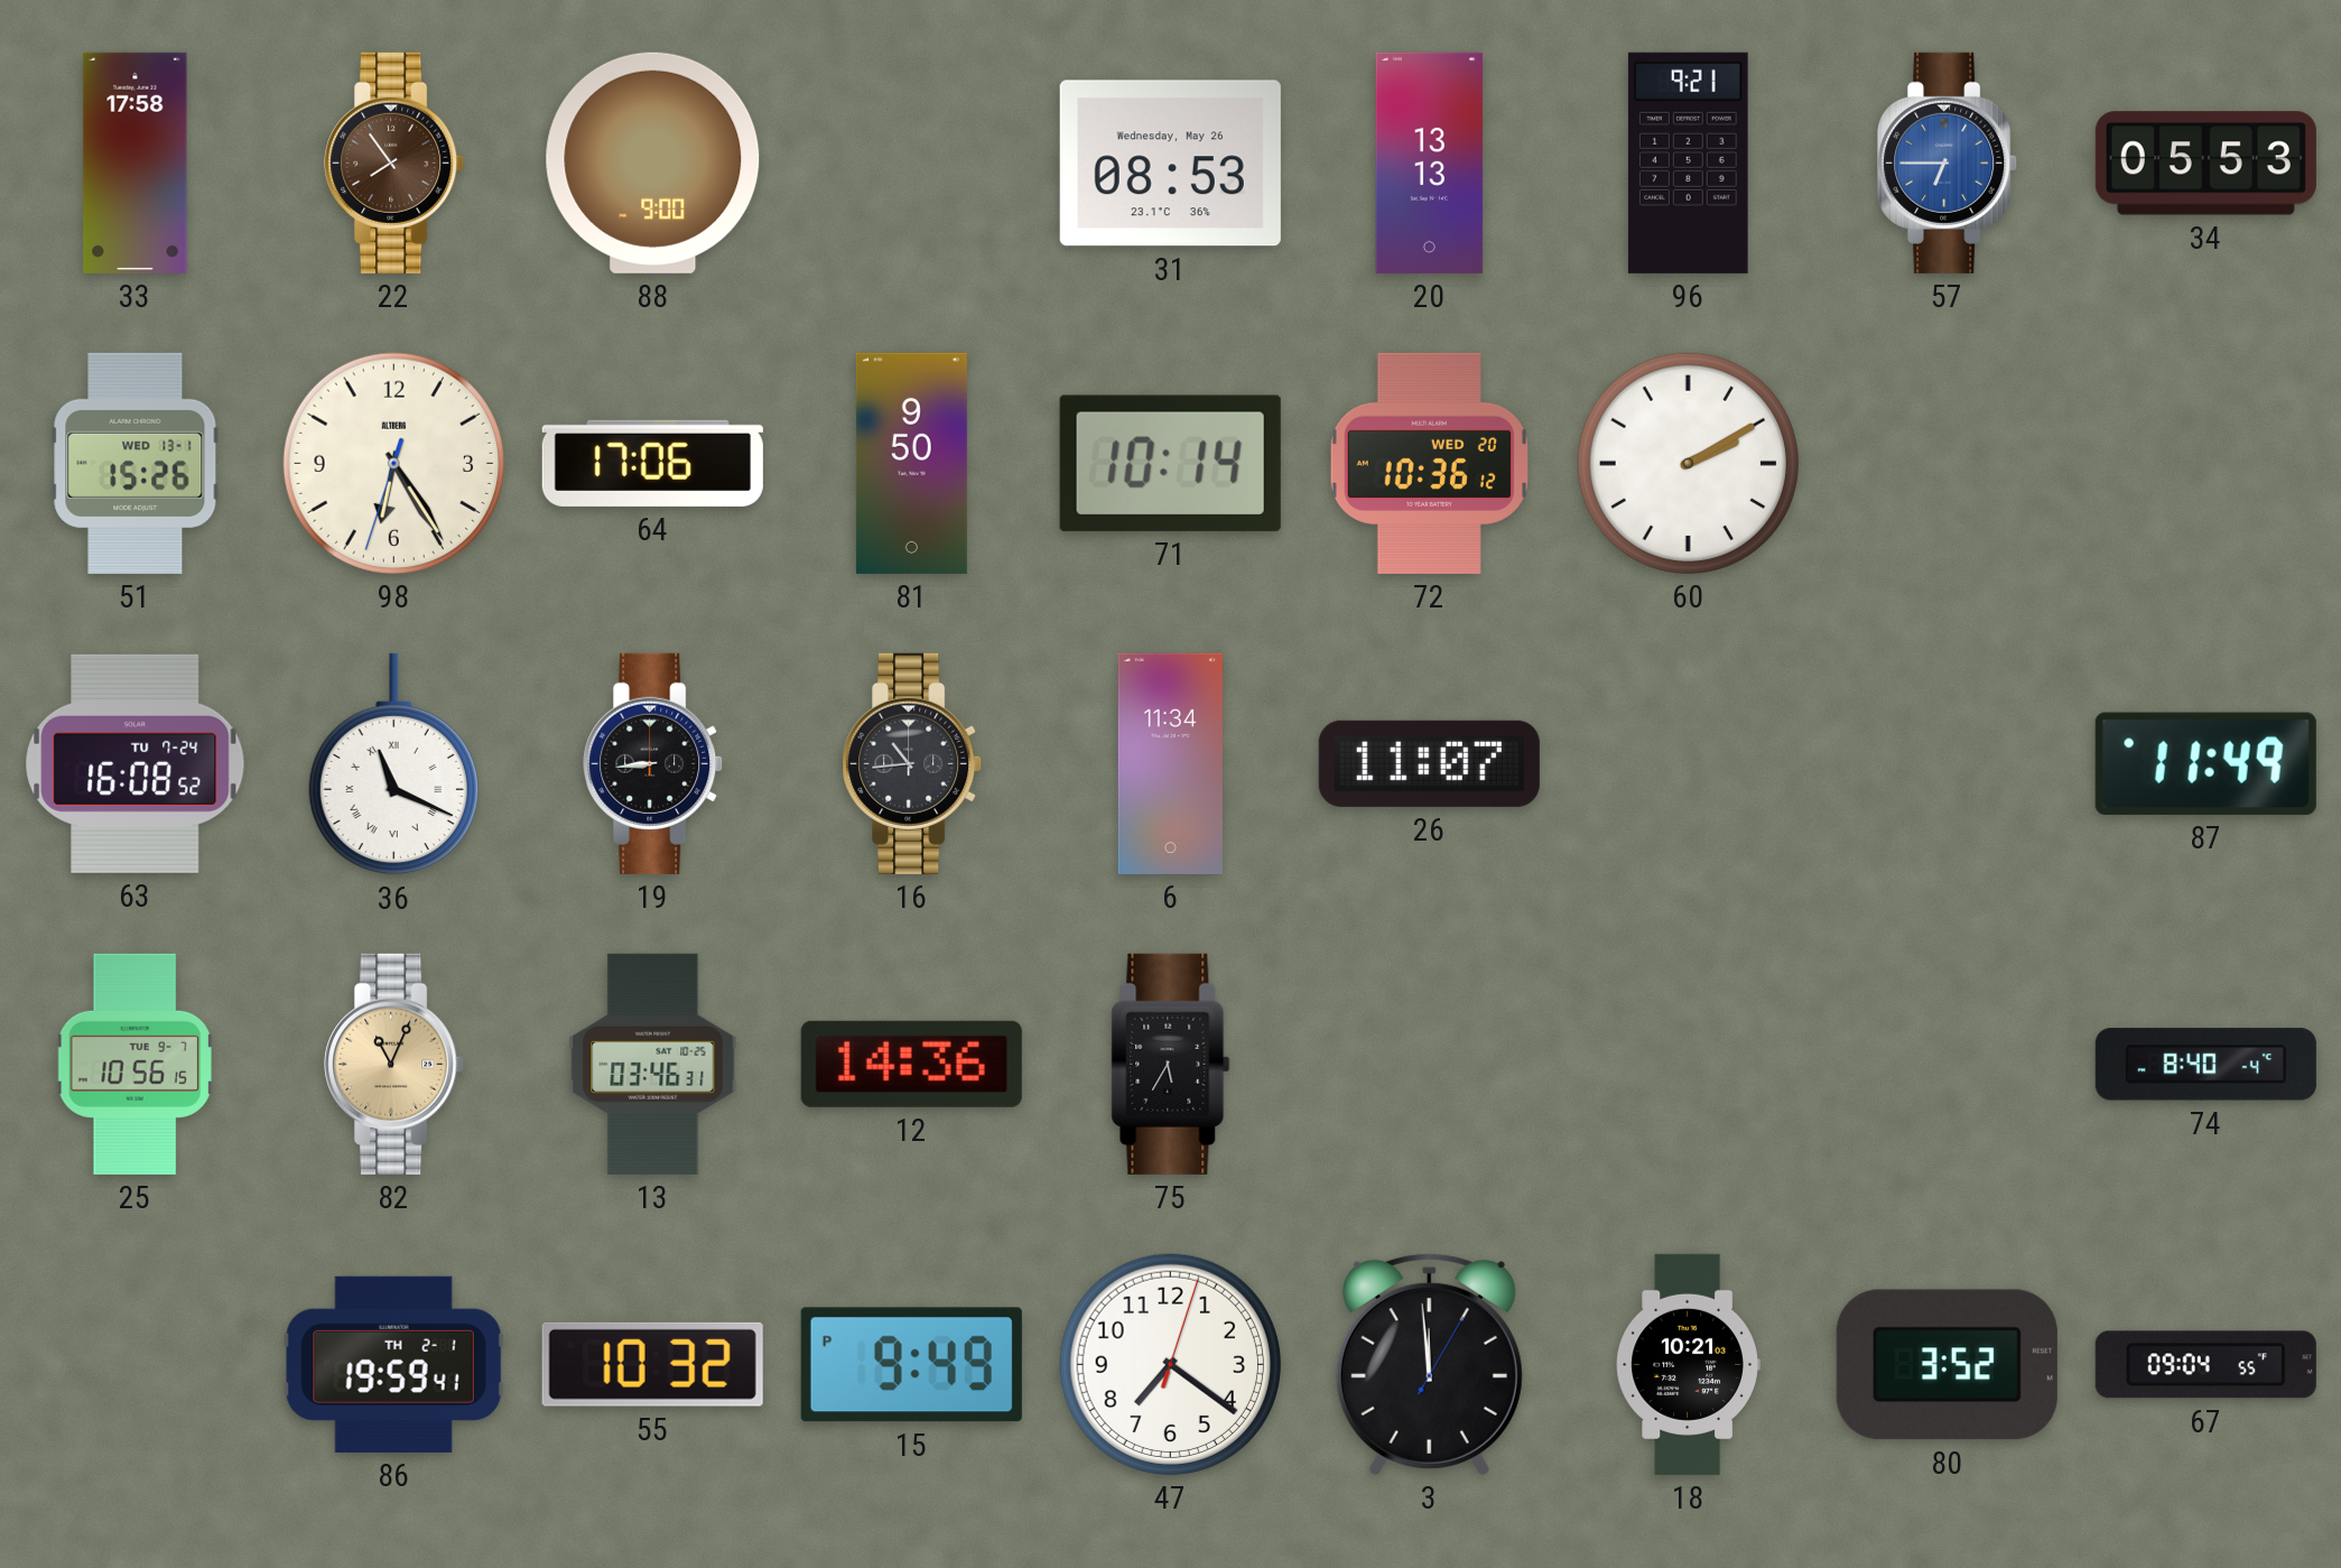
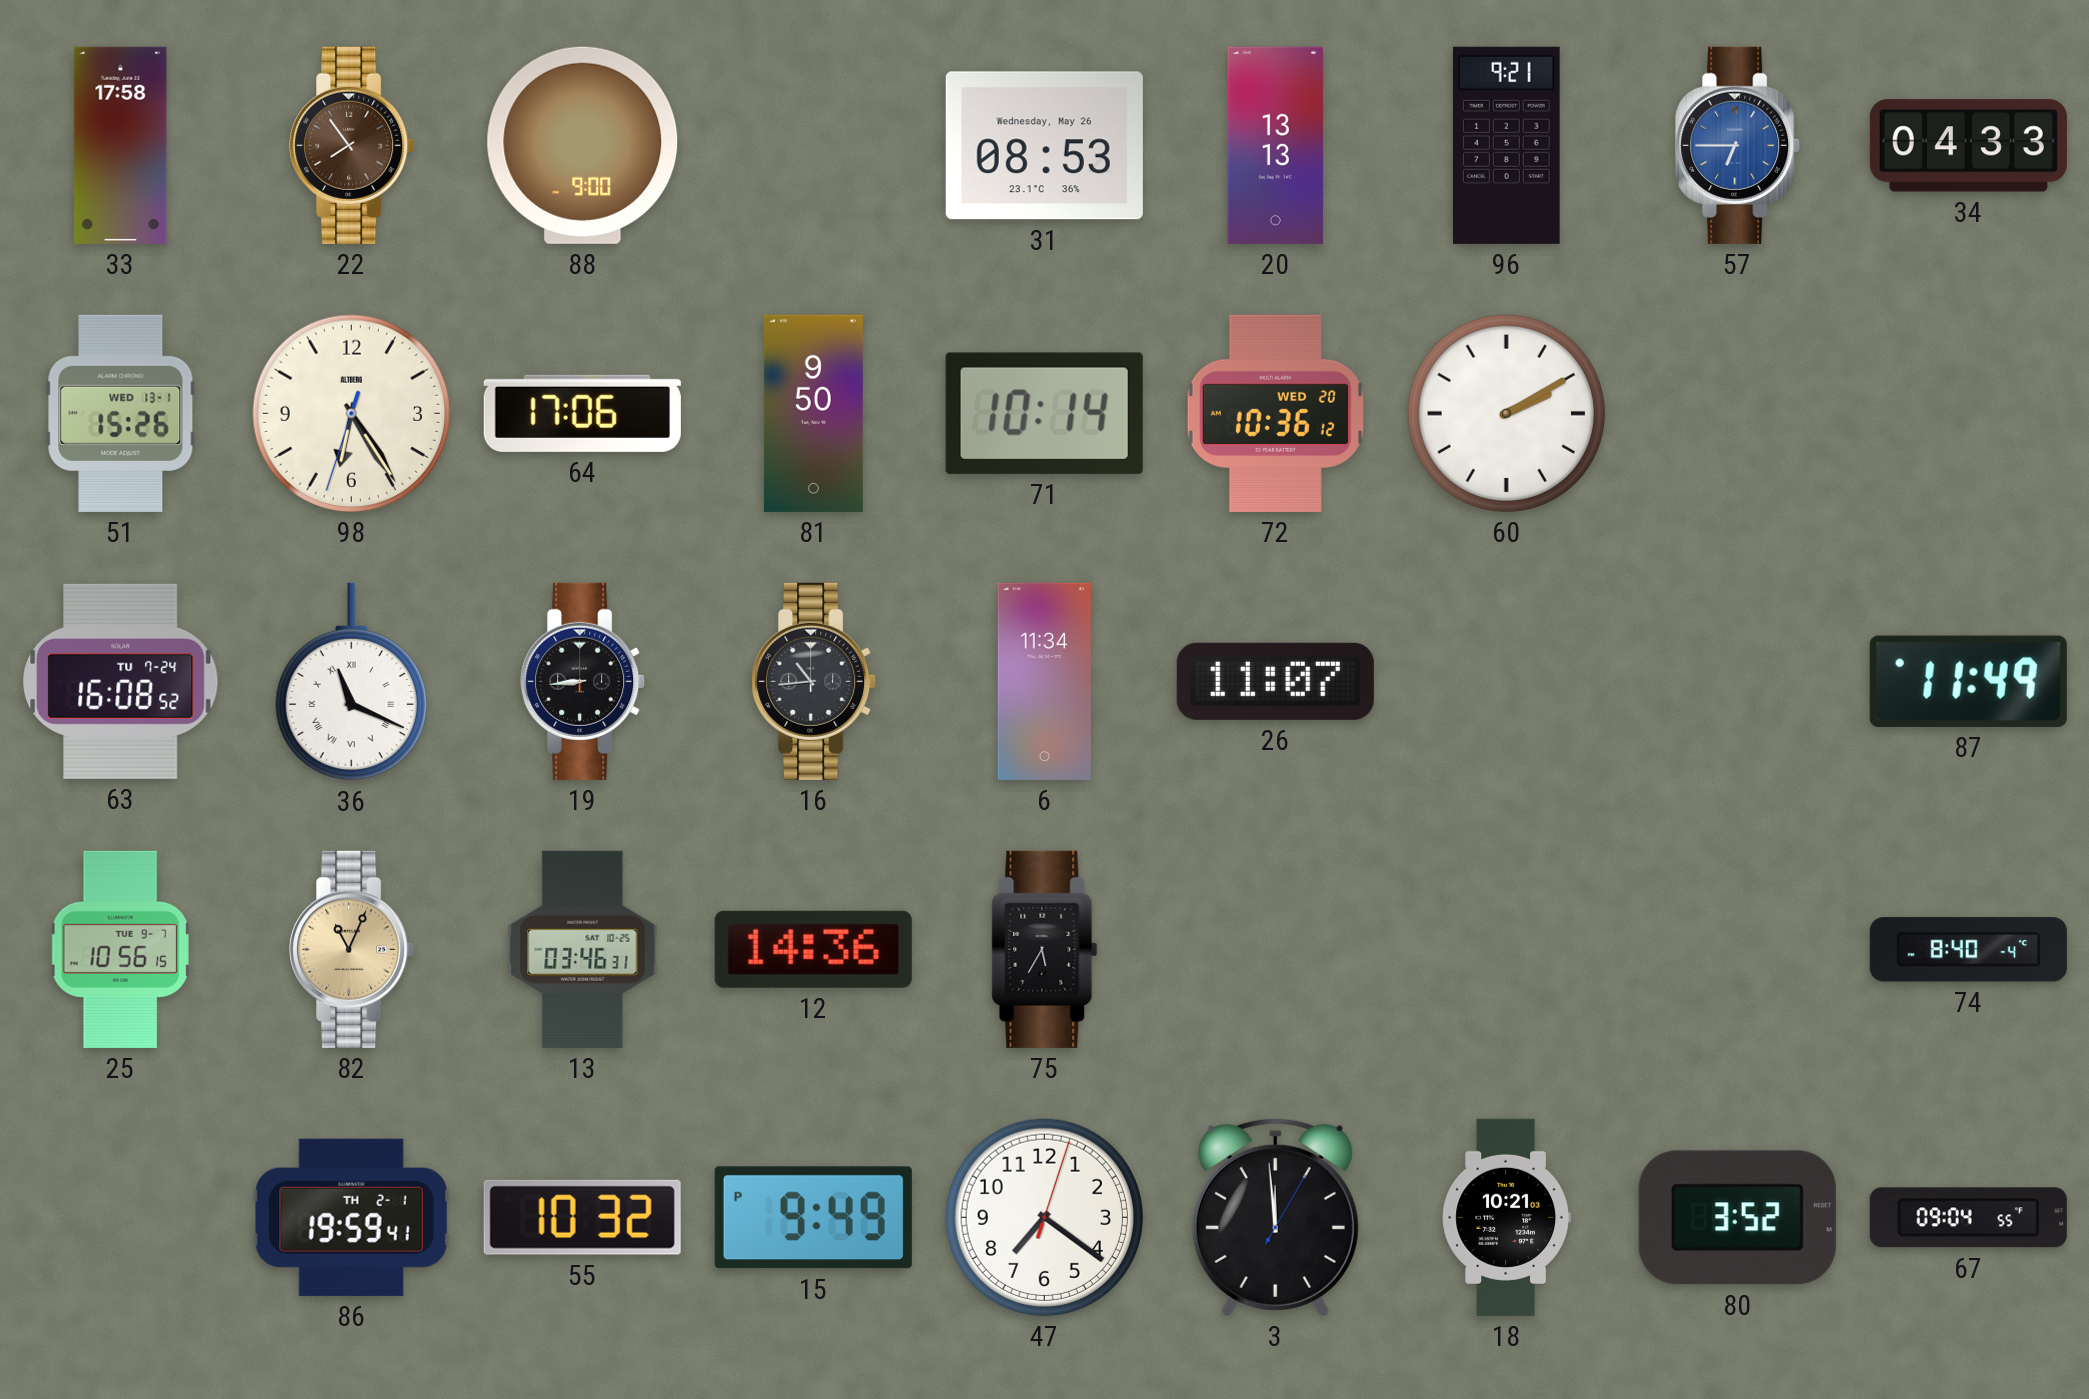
34: 05:53 -> 04:33 (1968, 146)
